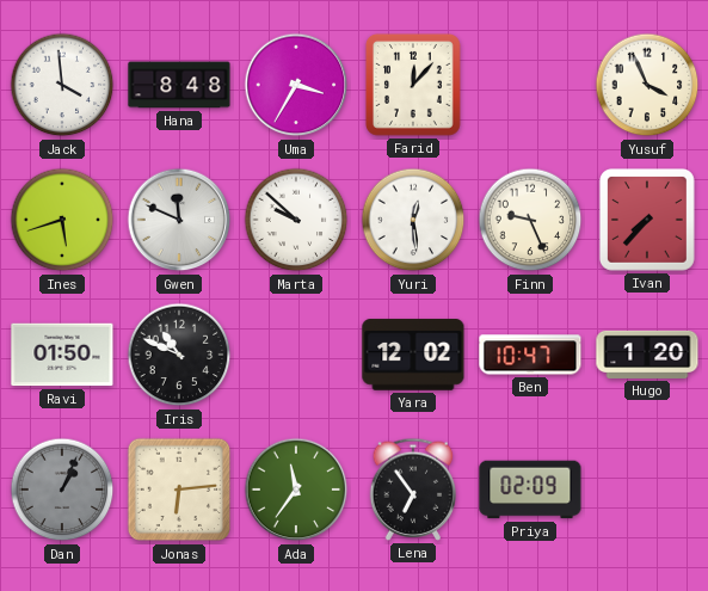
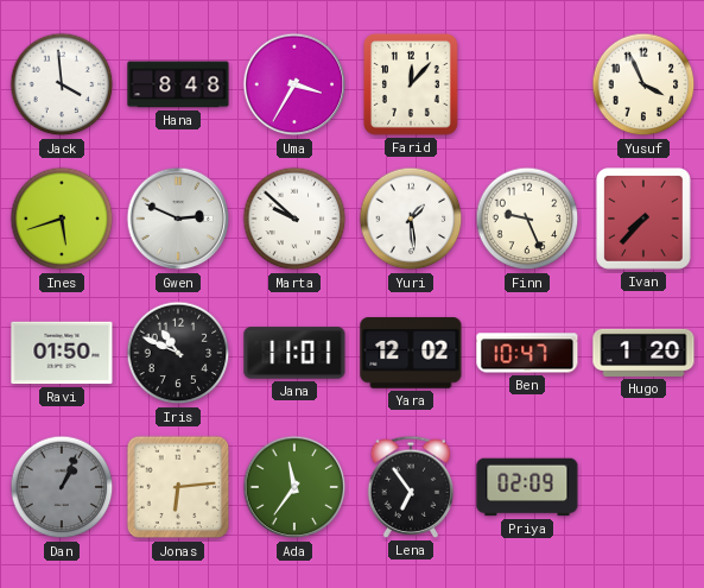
Gwen: 11:49 -> 2:49 (178, 219)
Yuri: 12:29 -> 1:29 (411, 219)
Jana: none -> 11:01 (294, 353)
